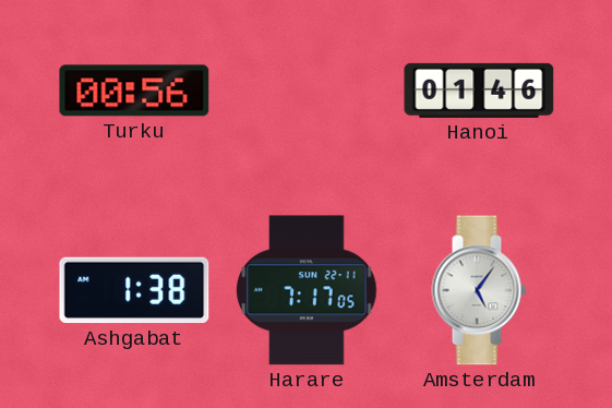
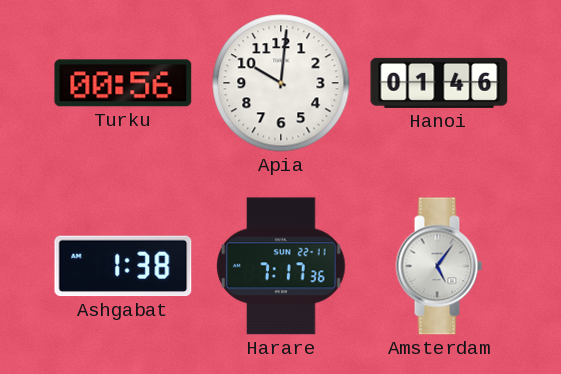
Apia: none -> 10:01 (281, 83)
Harare: 7:17:05 -> 7:17:36 (281, 266)
